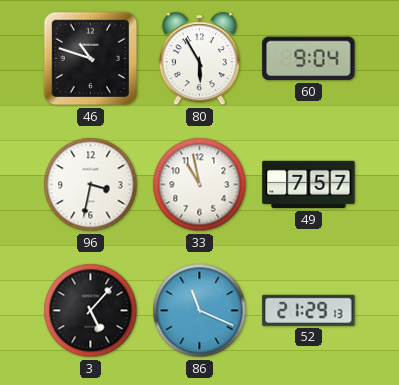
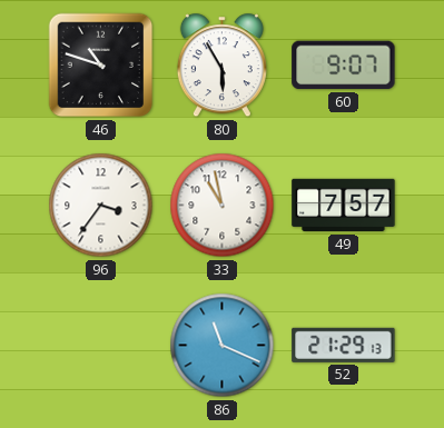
60: 9:04 -> 9:07 (344, 66)
96: 3:32 -> 3:36 (101, 206)
3: 5:07 -> none (91, 311)
